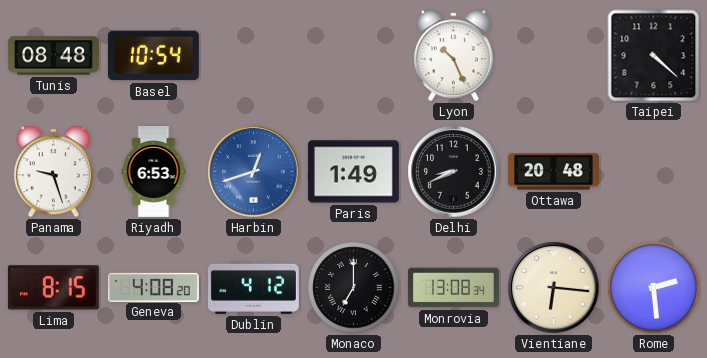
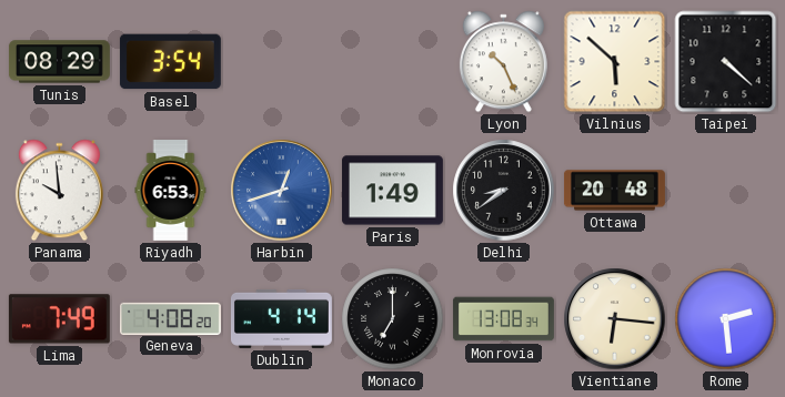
Tunis: 08:48 -> 08:29 (59, 62)
Basel: 10:54 -> 3:54 (170, 62)
Vilnius: none -> 5:52 (615, 62)
Panama: 9:27 -> 9:59 (59, 191)
Delhi: 8:41 -> 8:39 (504, 191)
Lima: 8:15 -> 7:49 (59, 319)
Dublin: 4:12 -> 4:14 (281, 318)
